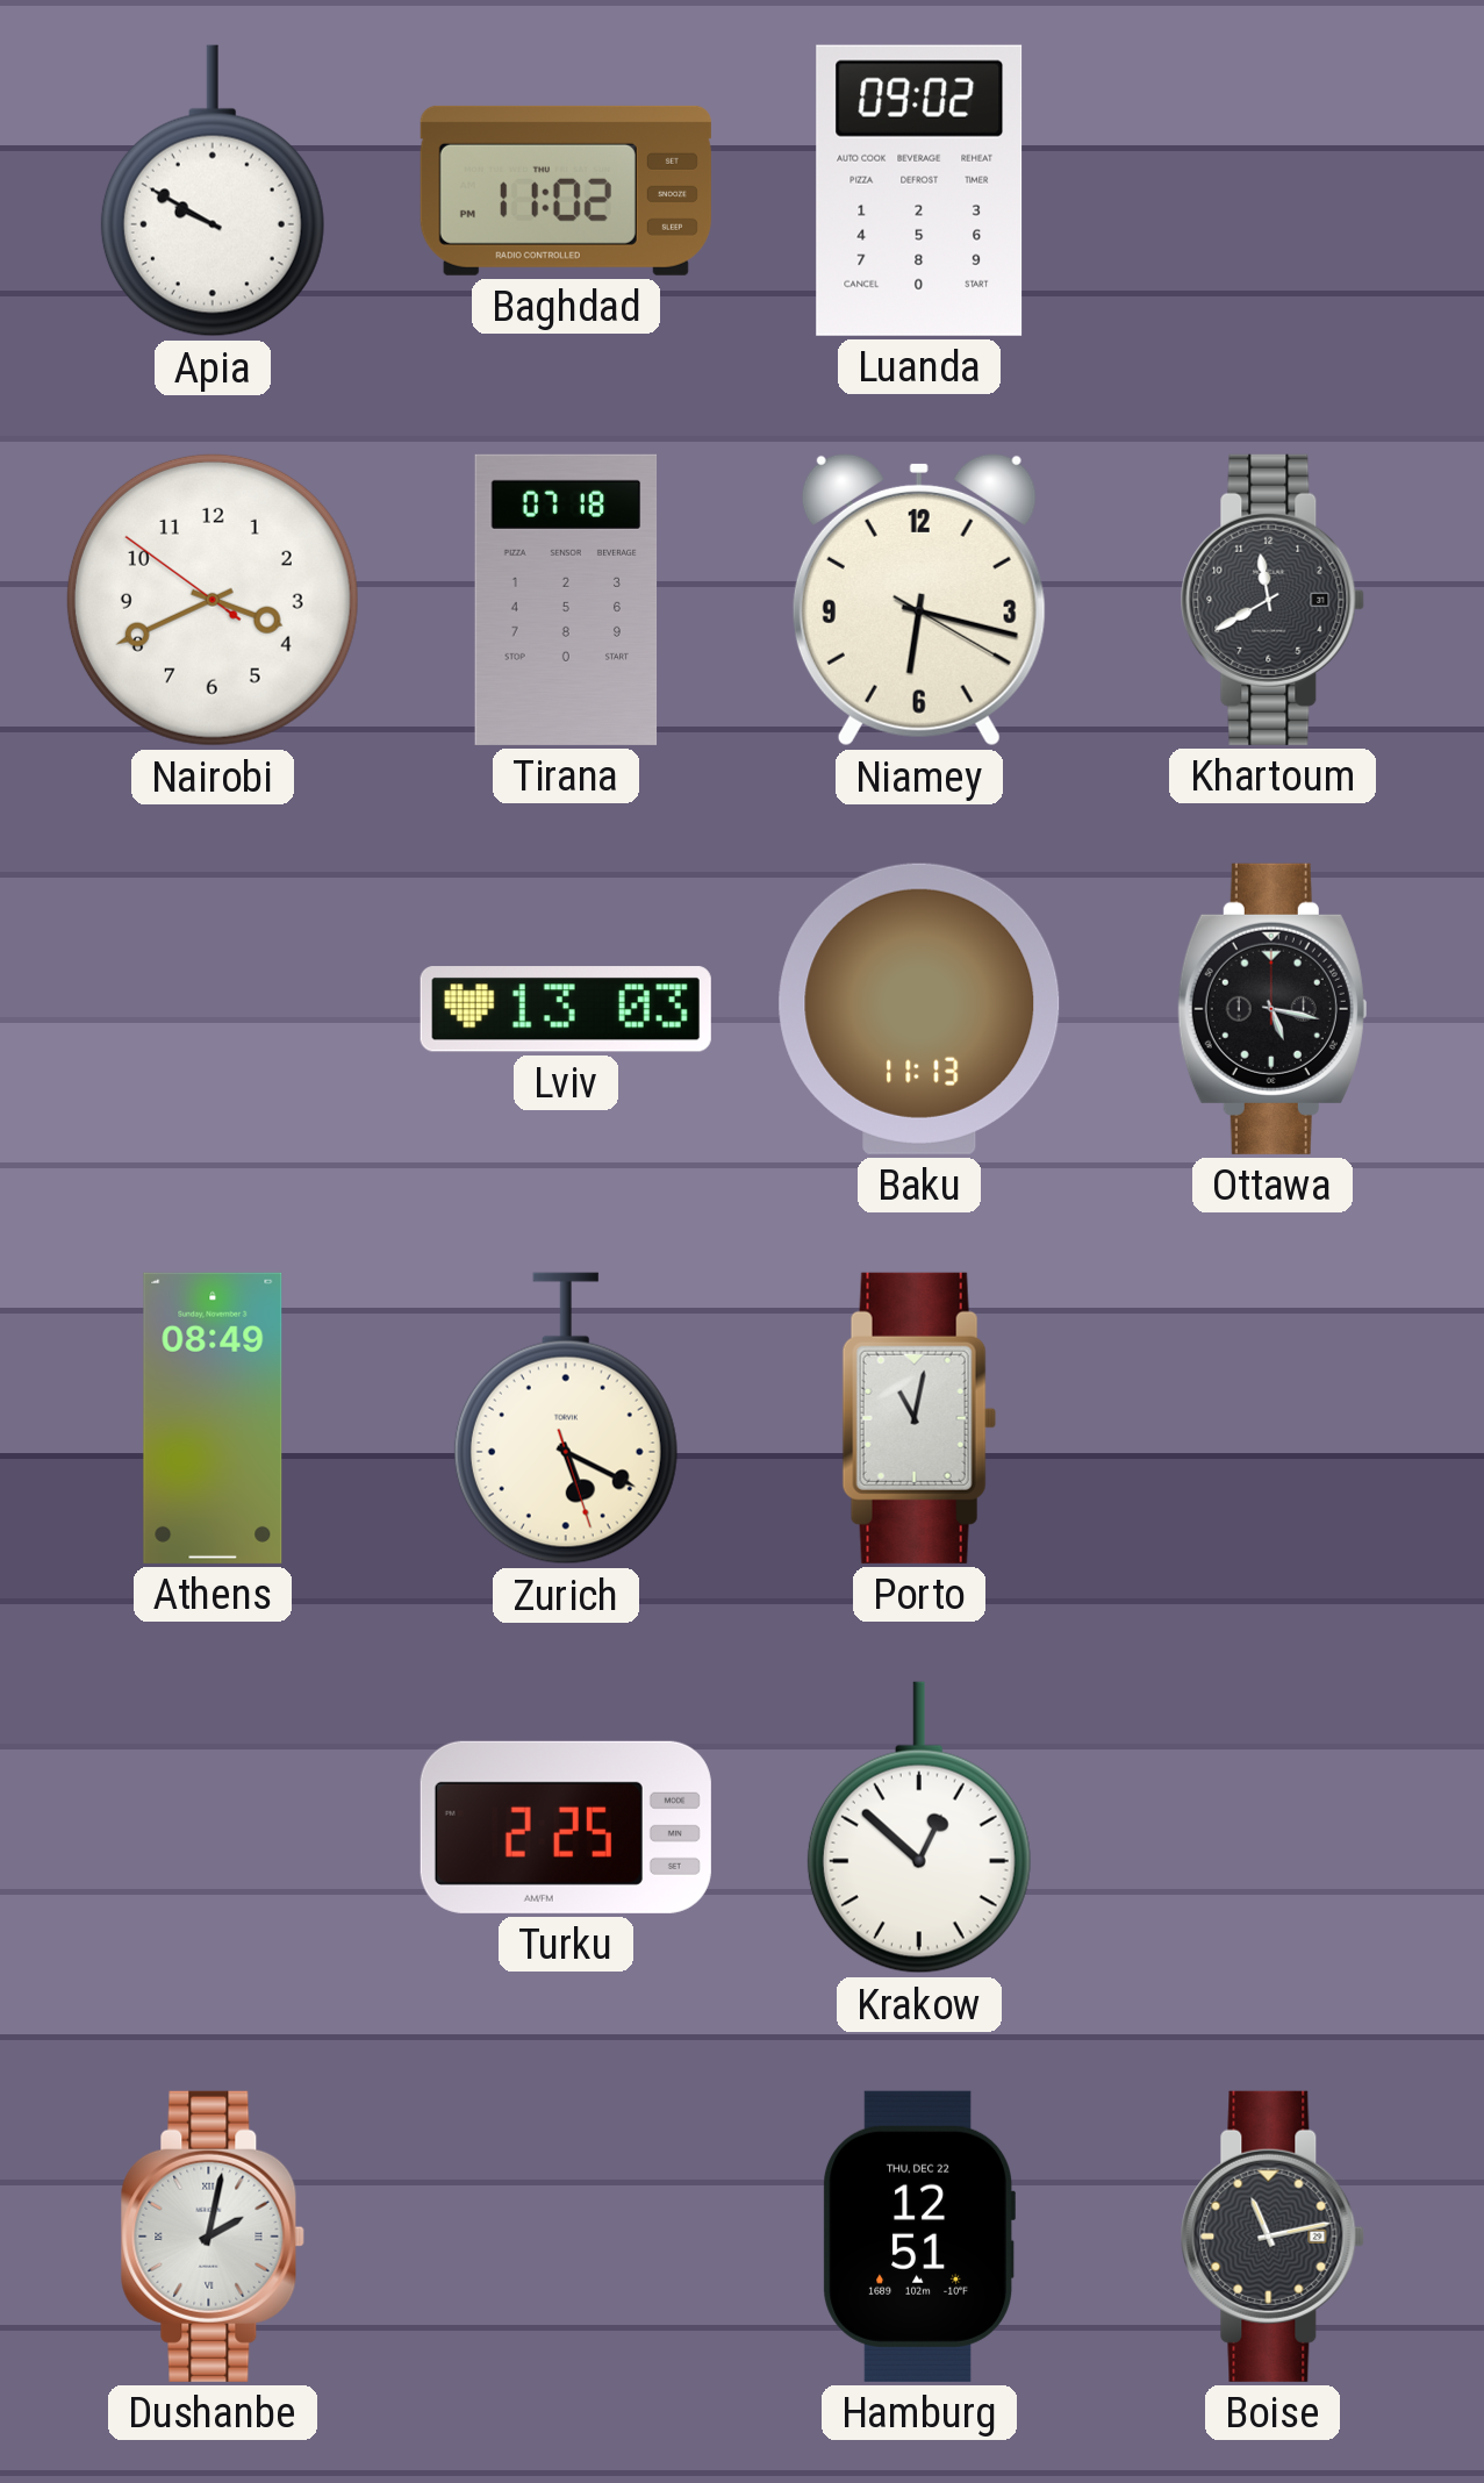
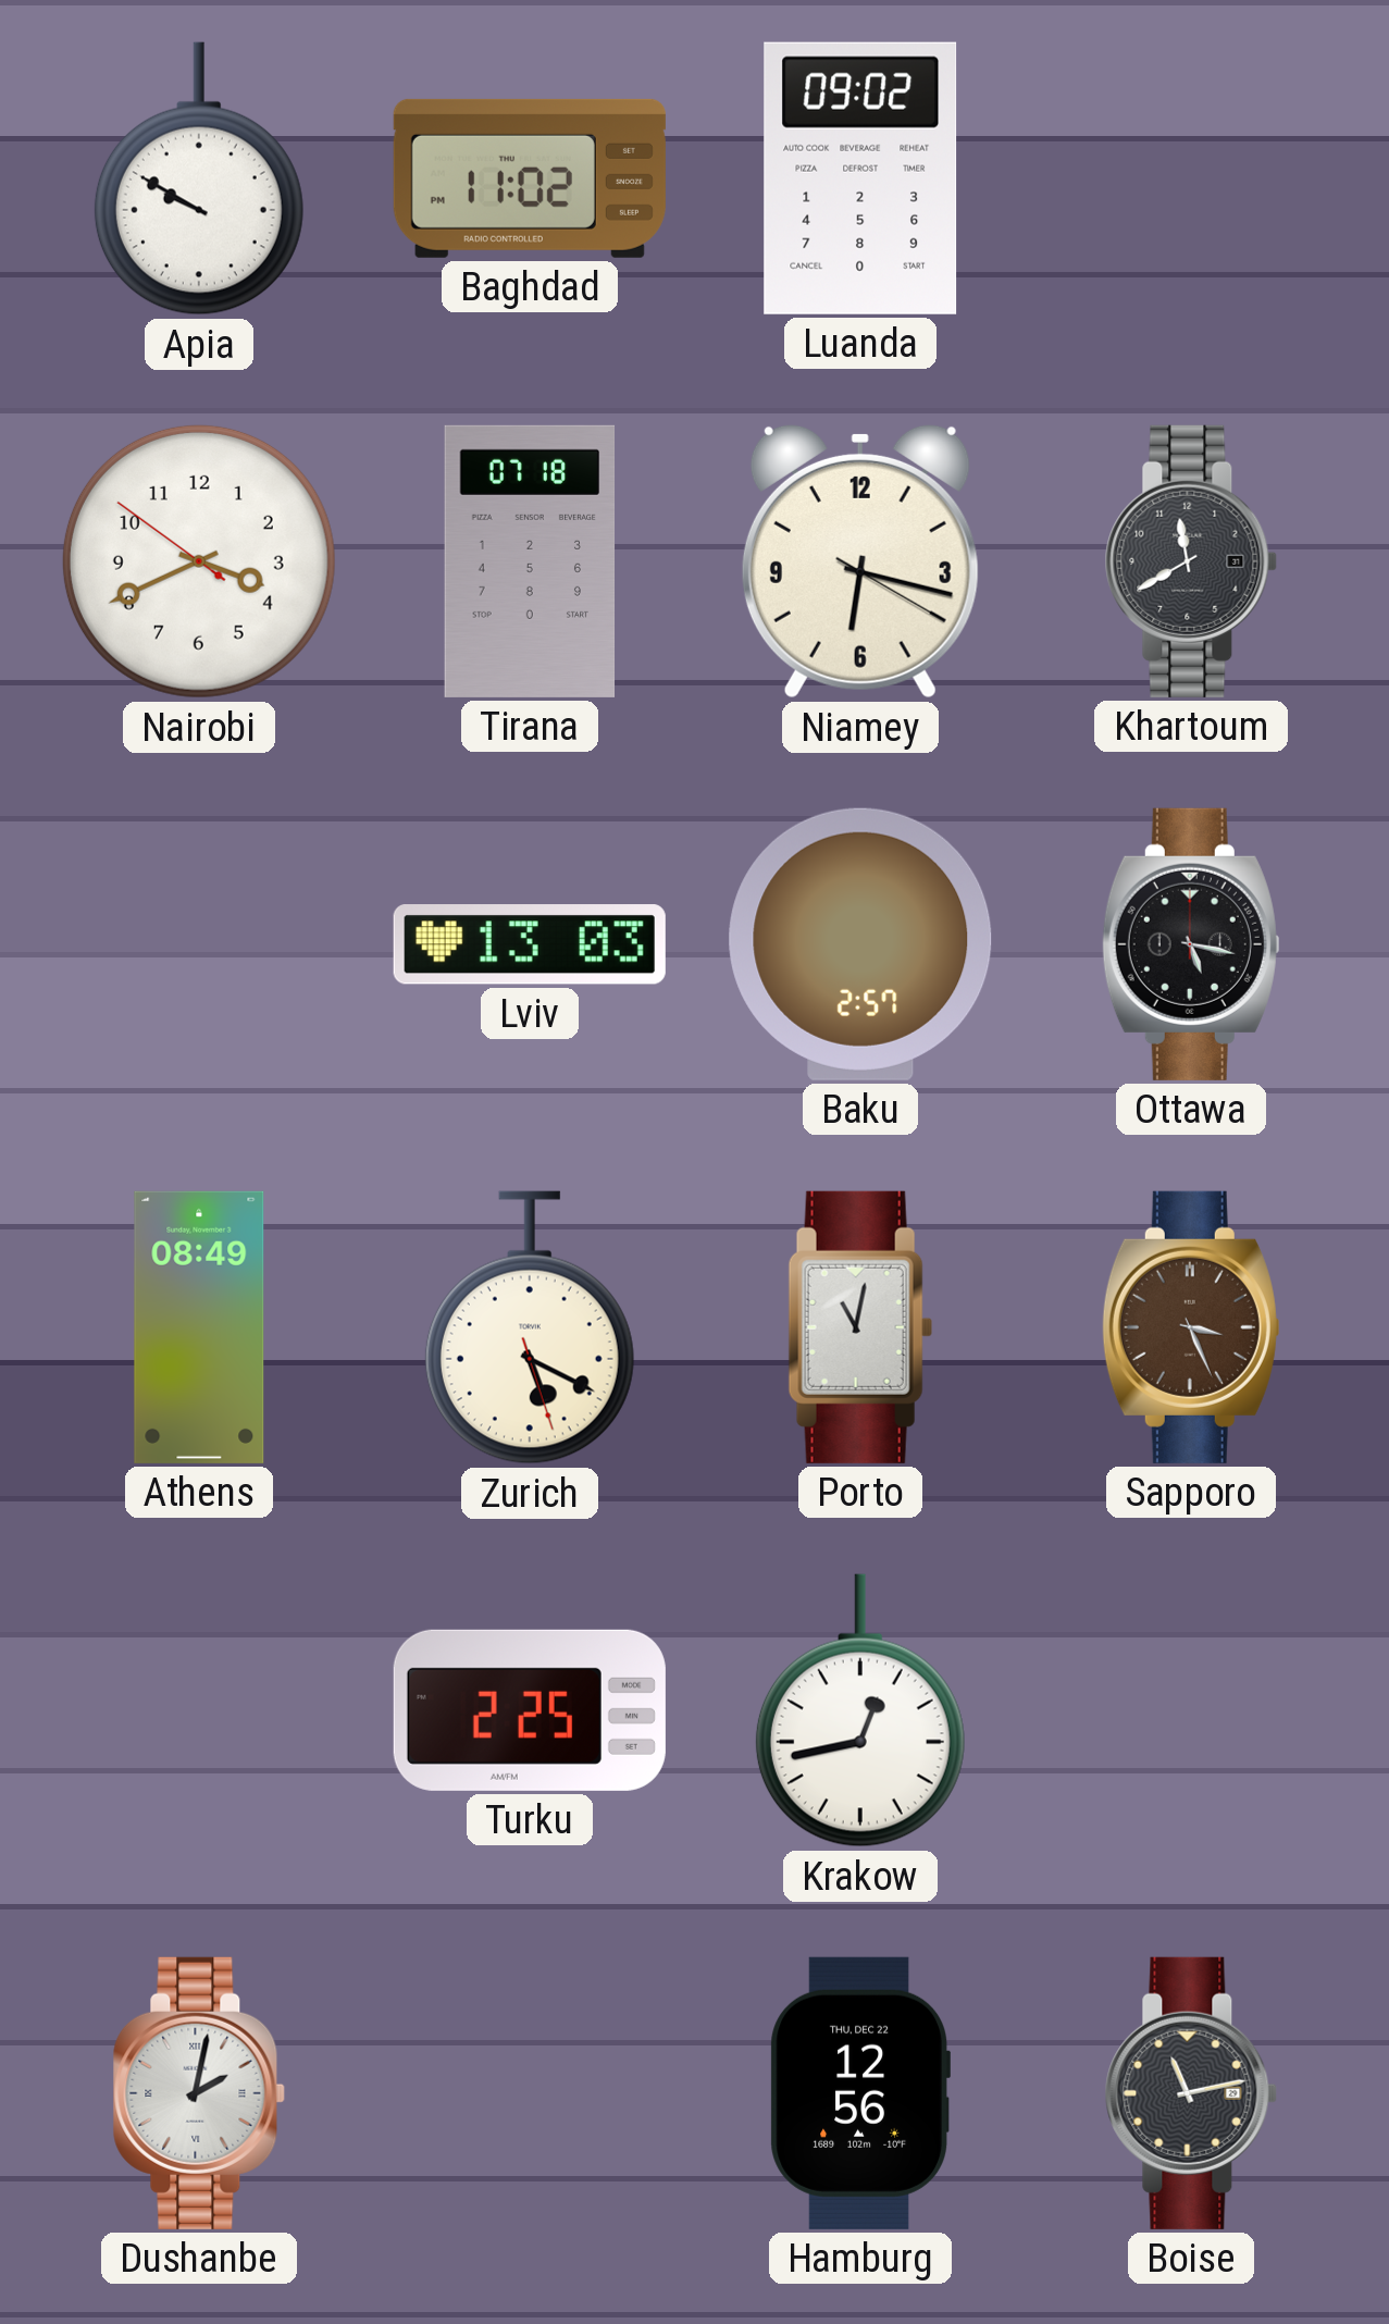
Baku: 11:13 -> 2:57 (860, 944)
Sapporo: none -> 3:26 (1191, 1327)
Krakow: 12:52 -> 12:43 (860, 1710)
Hamburg: 12:51 -> 12:56 (860, 2093)
